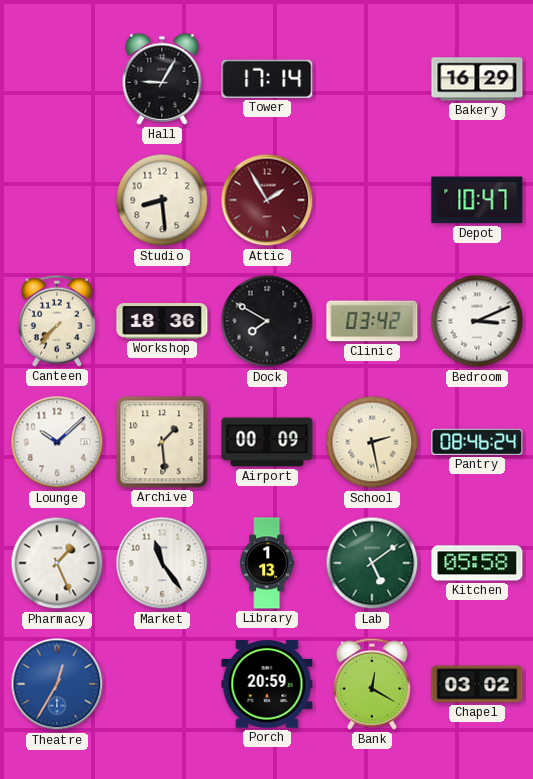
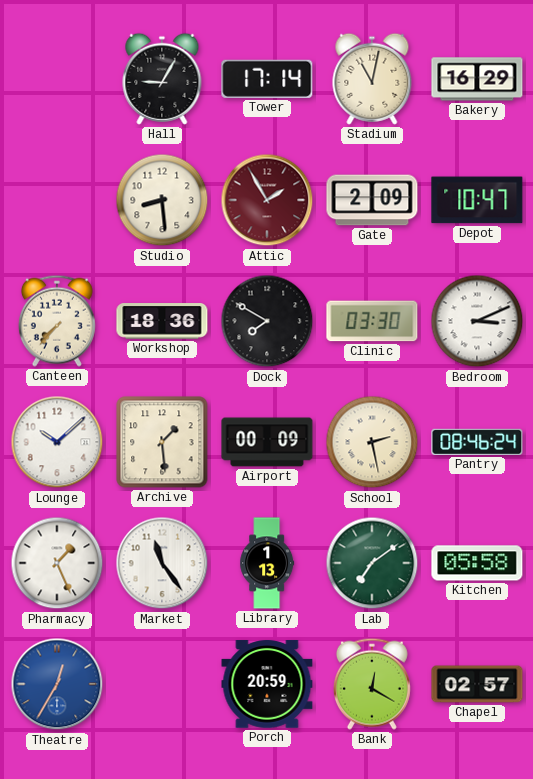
Stadium: none -> 11:02 (372, 79)
Gate: none -> 2:09 (372, 200)
Clinic: 03:42 -> 03:30 (372, 321)
Lab: 5:09 -> 7:09 (372, 563)
Chapel: 03:02 -> 02:57 (477, 684)
